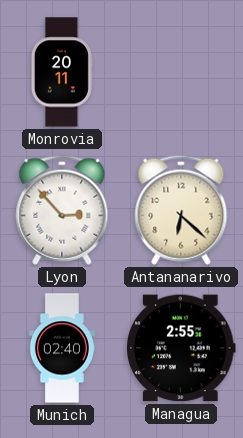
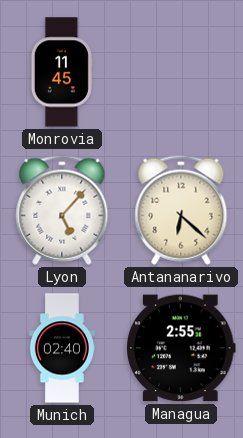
Monrovia: 20:11 -> 11:45 (62, 72)
Lyon: 2:53 -> 5:07 (62, 210)
